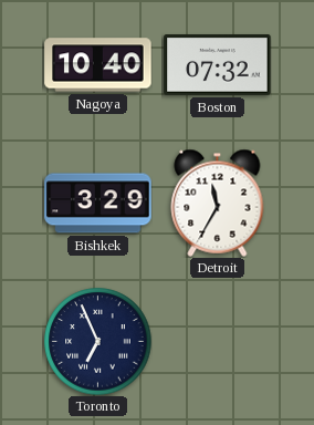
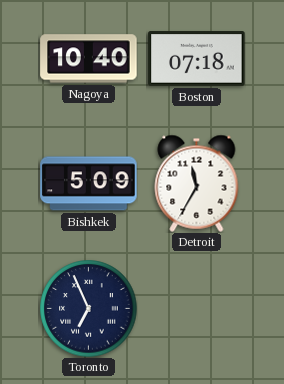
Boston: 07:32 -> 07:18 (197, 59)
Bishkek: 3:29 -> 5:09 (89, 184)
